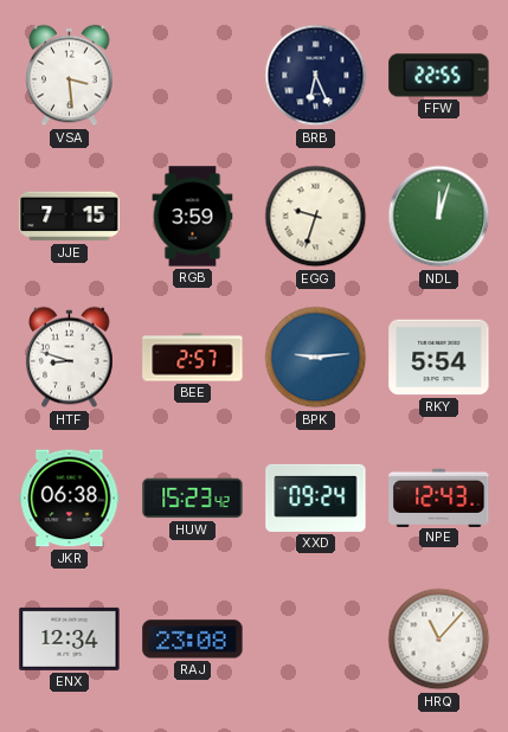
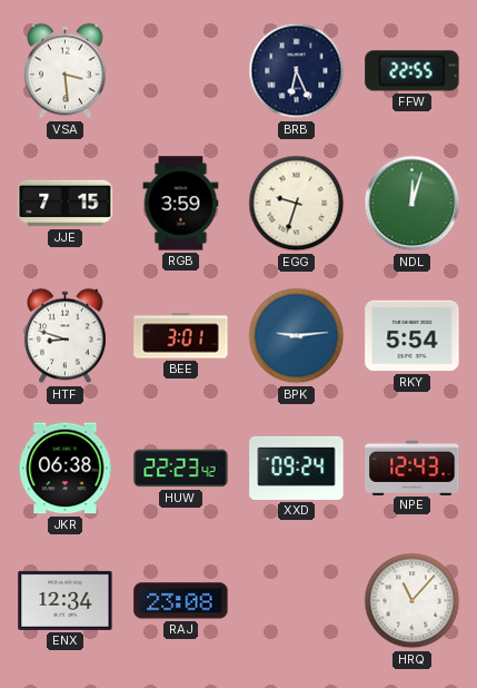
BEE: 2:57 -> 3:01 (181, 336)
HUW: 15:23 -> 22:23 (181, 469)
